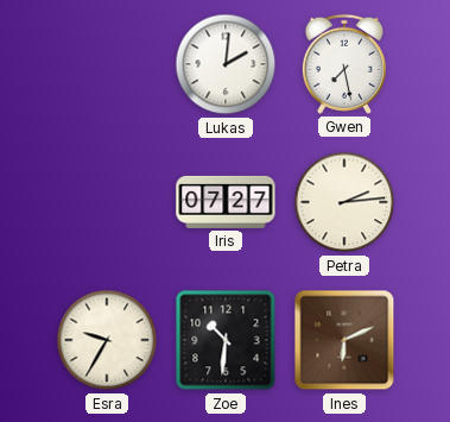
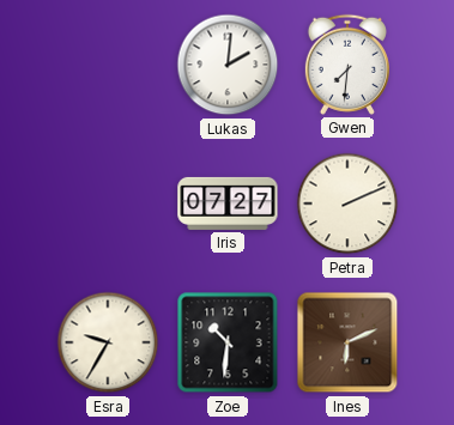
Gwen: 7:28 -> 7:31 (347, 65)
Petra: 2:14 -> 2:11 (347, 204)
